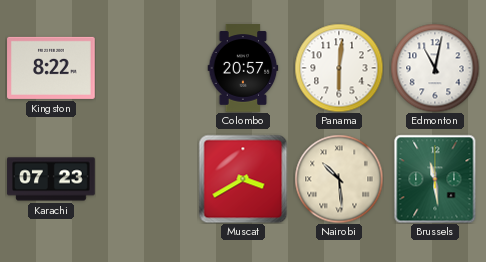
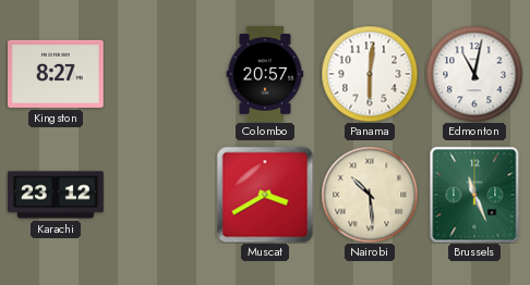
Kingston: 8:22 -> 8:27 (56, 74)
Karachi: 07:23 -> 23:12 (56, 195)
Brussels: 11:29 -> 11:26 (474, 195)
